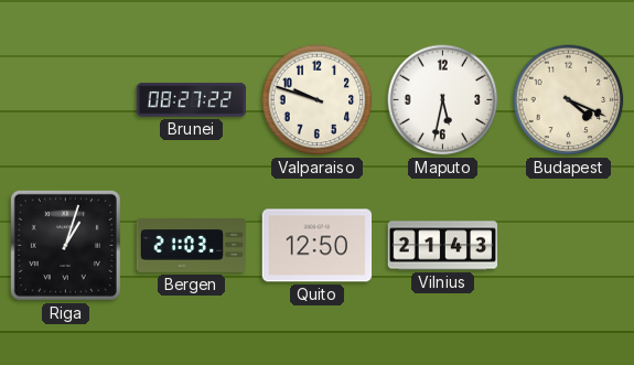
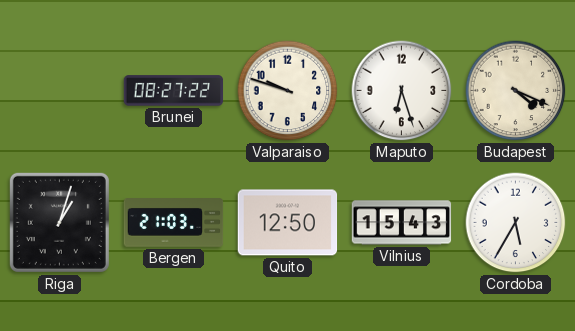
Maputo: 5:32 -> 6:27 (402, 91)
Vilnius: 21:43 -> 15:43 (402, 223)
Cordoba: none -> 5:35 (516, 223)
